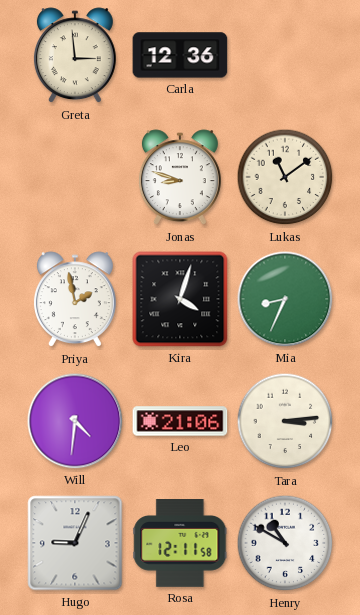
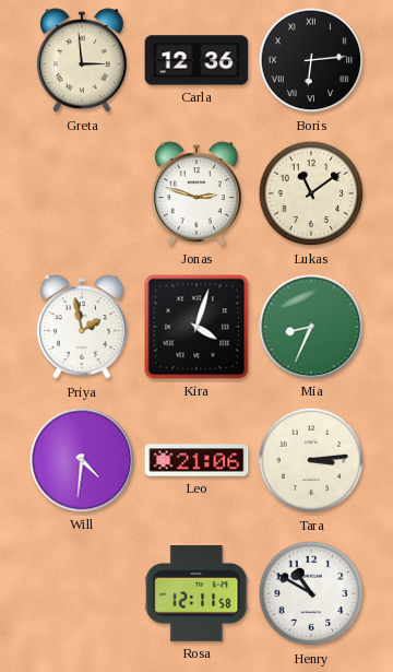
Boris: none -> 6:14 (311, 60)
Jonas: 8:48 -> 2:48 (196, 194)
Hugo: 9:04 -> none (75, 543)
